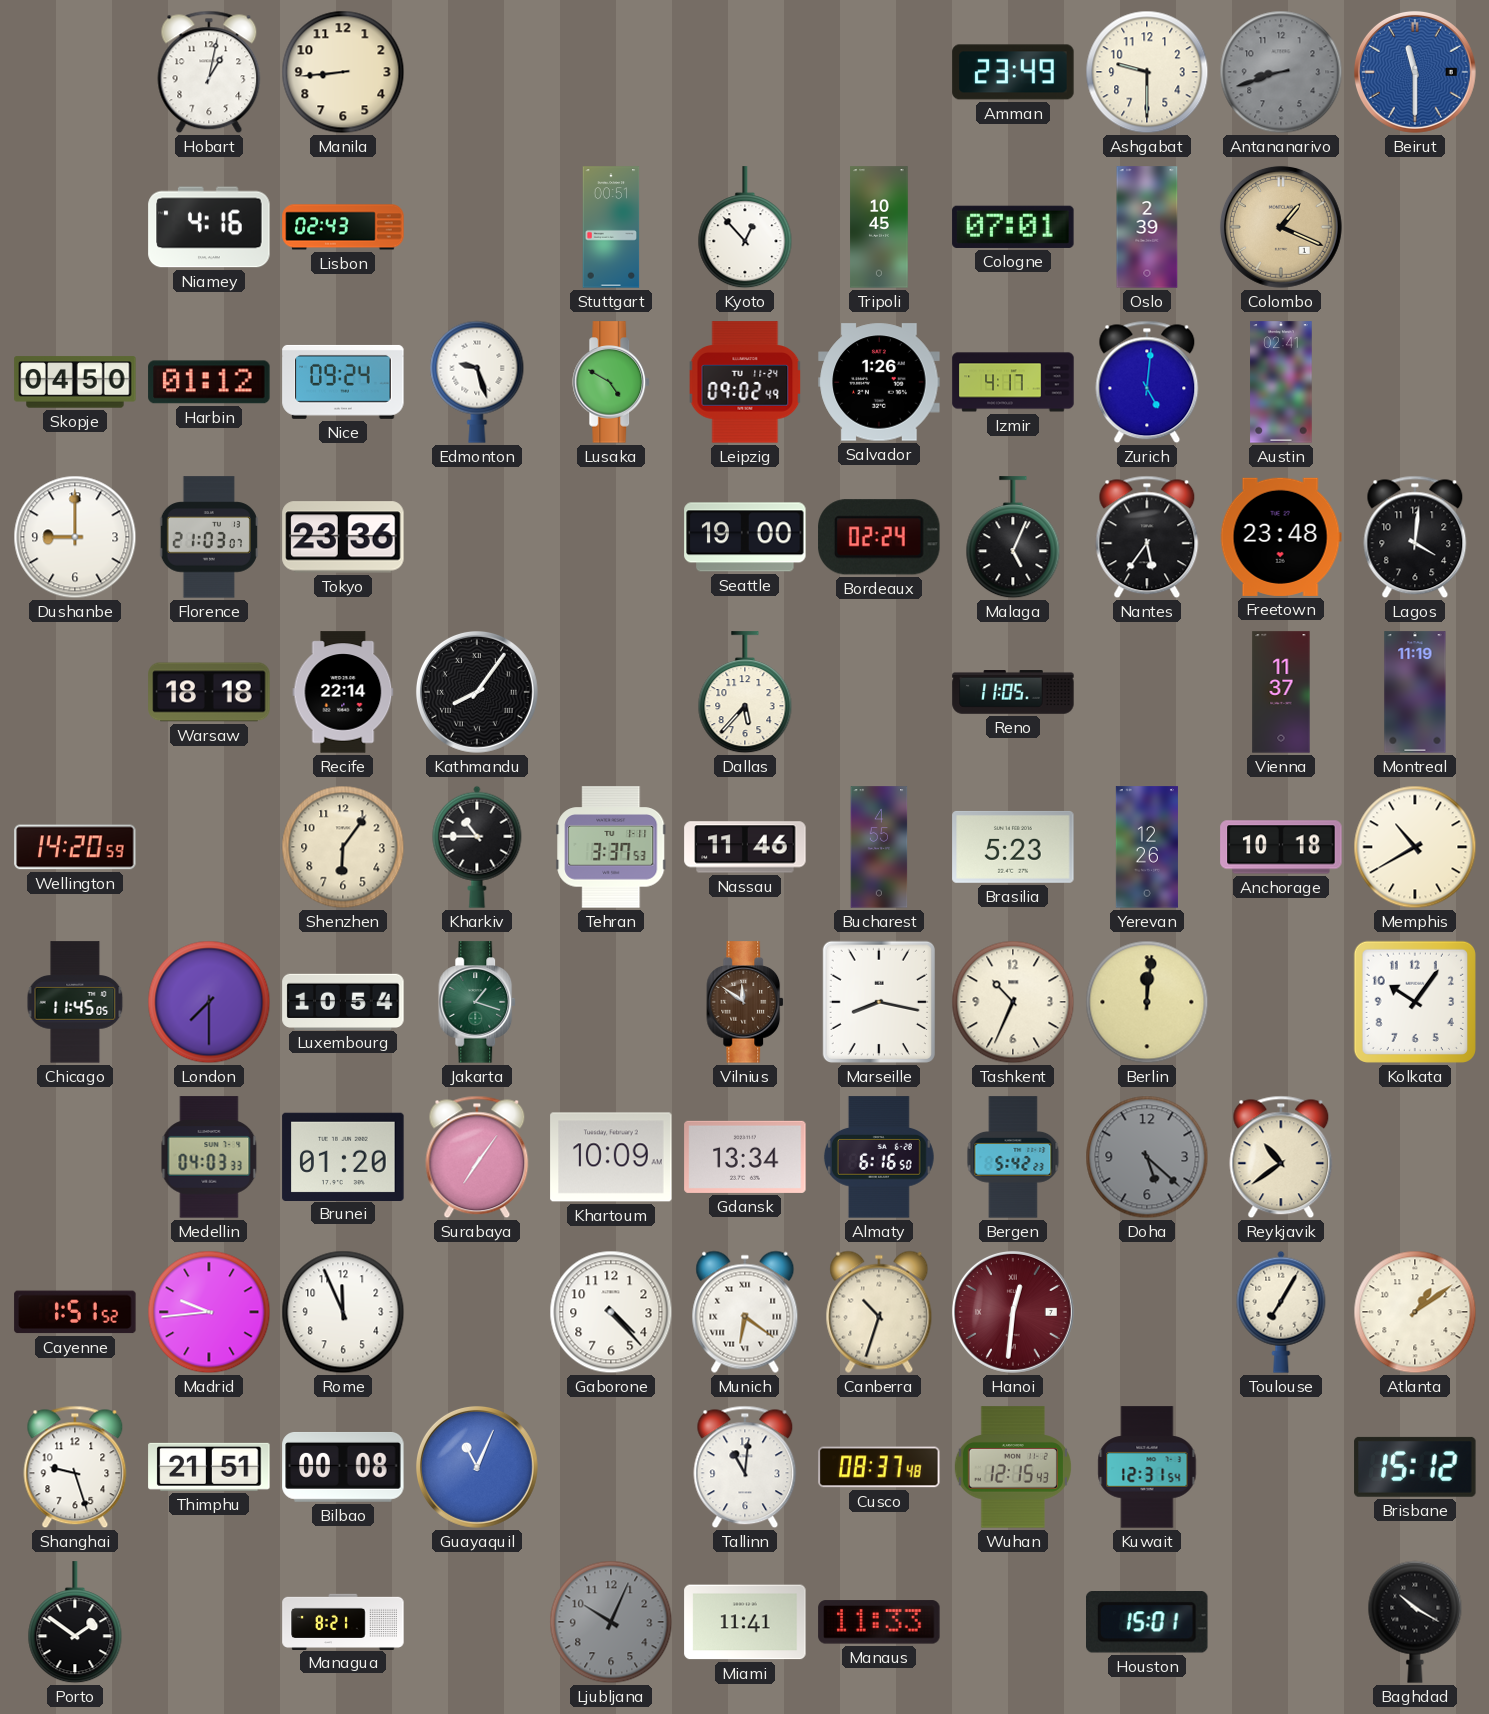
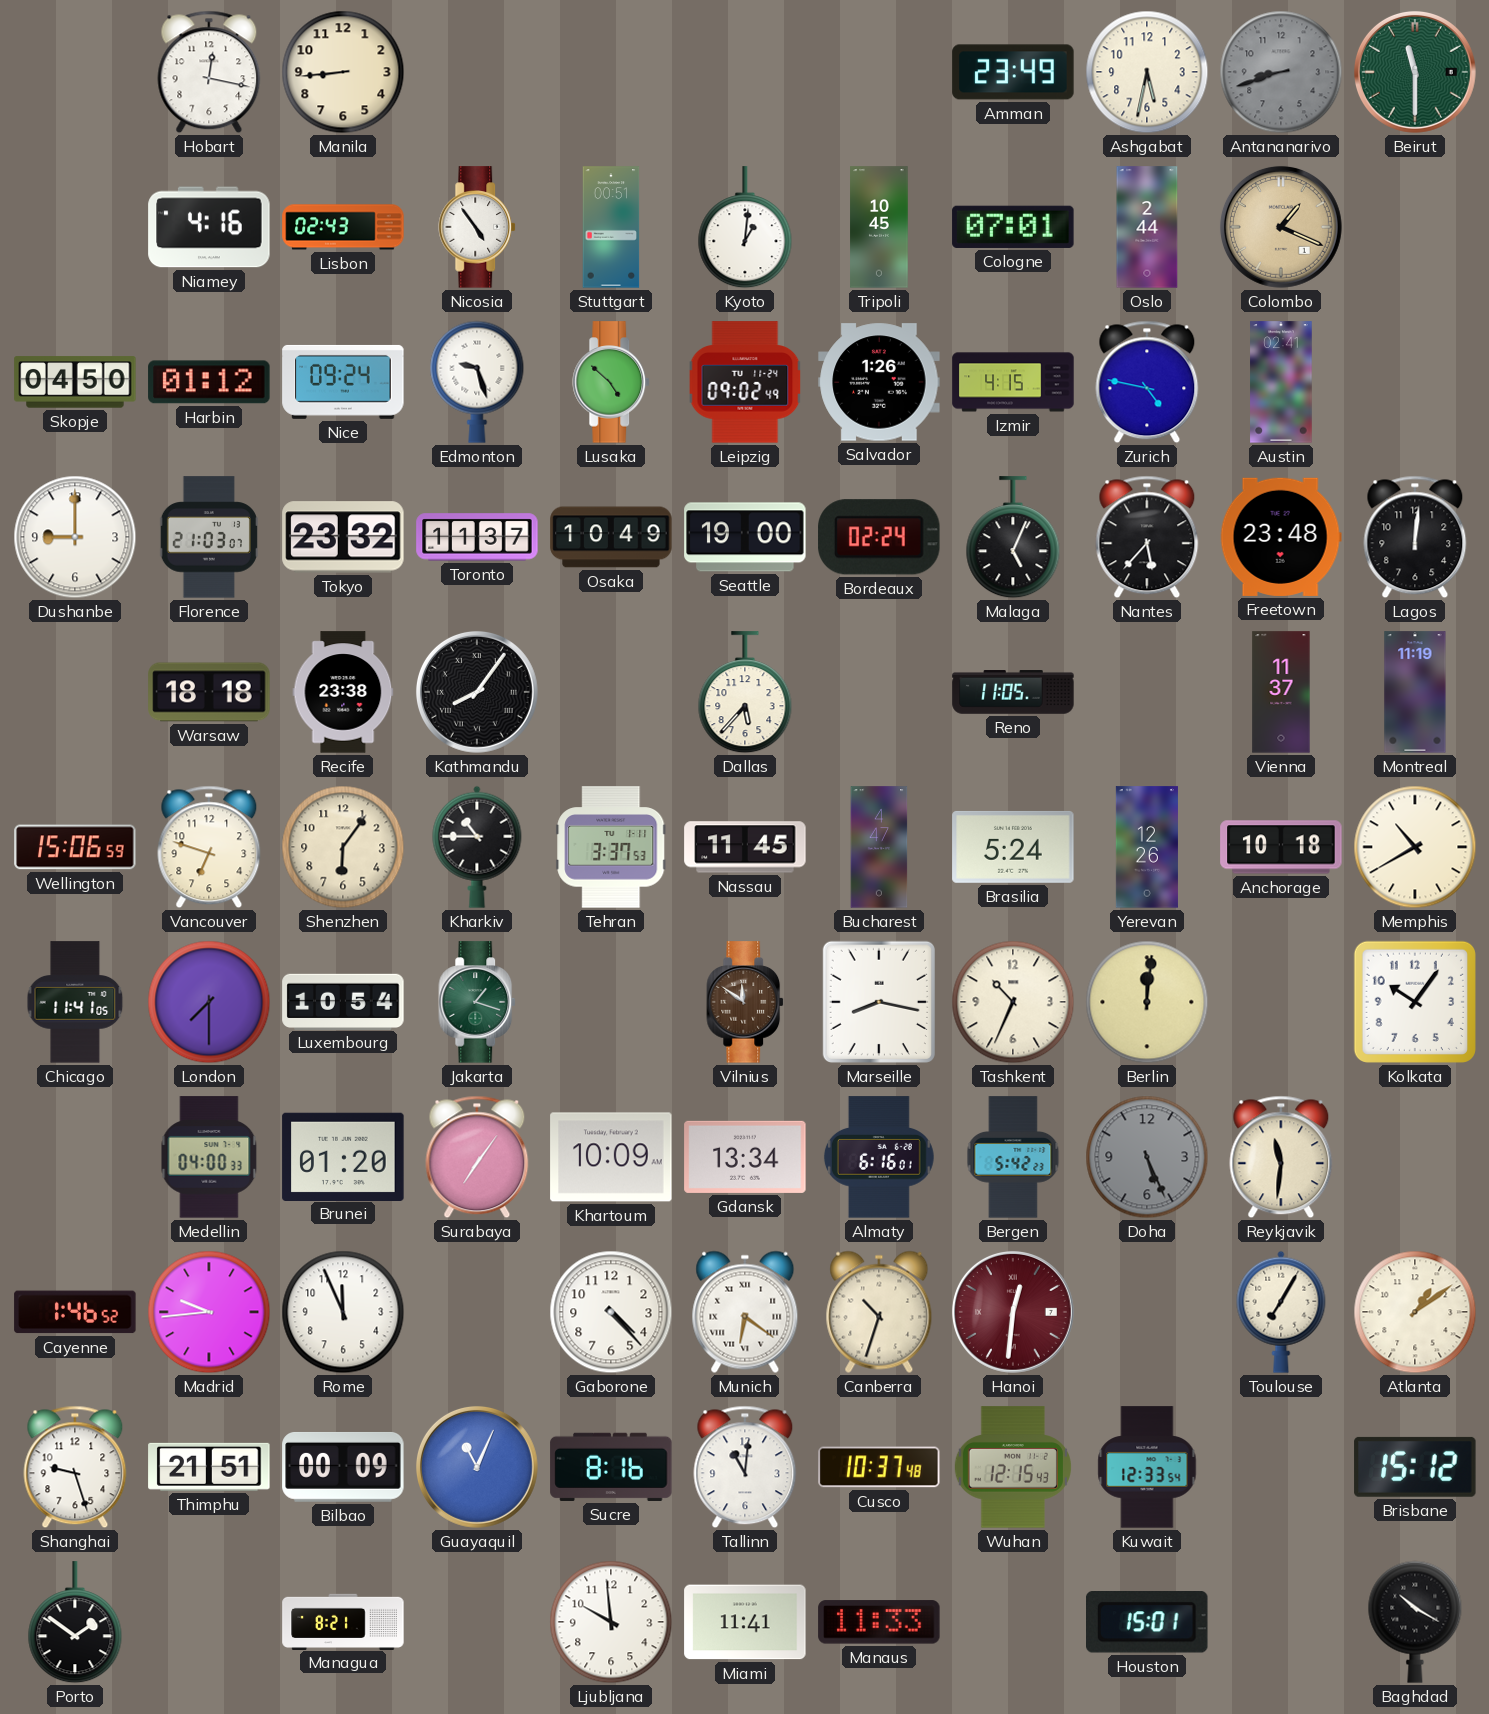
Hobart: 1:02 -> 12:17 (209, 72)
Ashgabat: 9:30 -> 5:32 (1147, 72)
Beirut dial: blue -> green (1415, 72)
Nicosia: none -> 4:54 (478, 227)
Kyoto: 12:53 -> 1:01 (745, 228)
Oslo: 2:39 -> 2:44 (1147, 227)
Lusaka: 4:50 -> 4:52 (612, 382)
Izmir: 4:17 -> 4:15 (1013, 382)
Zurich: 5:01 -> 4:47 (1147, 382)
Tokyo: 23:36 -> 23:32 (343, 537)
Toronto: none -> 11:37 (477, 537)
Osaka: none -> 10:49 (611, 537)
Nantes: 5:36 -> 5:37 (1147, 537)
Lagos: 4:01 -> 12:01 (1415, 537)
Recife: 22:14 -> 23:38 (343, 692)
Wellington: 14:20 -> 15:06 (75, 847)
Vancouver: none -> 6:48 (209, 847)
Nassau: 11:46 -> 11:45 (745, 847)
Bucharest: 4:55 -> 4:47 (879, 847)
Brasilia: 5:23 -> 5:24 (1013, 847)
Chicago: 11:45 -> 11:41 (75, 1002)
Medellin: 04:03 -> 04:00 (209, 1157)
Almaty: 6:16:50 -> 6:16:01 (879, 1157)
Doha: 5:22 -> 5:26 (1147, 1157)
Reykjavik: 10:39 -> 11:31 (1281, 1157)
Cayenne: 1:51 -> 1:46 (75, 1312)
Bilbao: 00:08 -> 00:09 (343, 1467)
Sucre: none -> 8:16 (611, 1467)
Cusco: 08:37 -> 10:37 (879, 1467)
Kuwait: 12:31 -> 12:33 (1147, 1467)
Ljubljana: 10:04 -> 9:59 (611, 1622)
Ljubljana dial: grey -> white (611, 1622)
